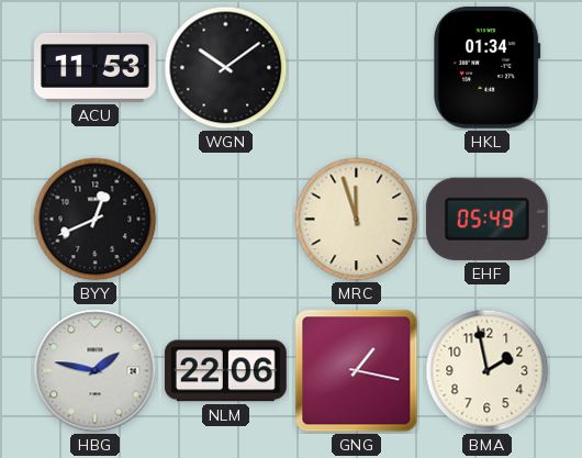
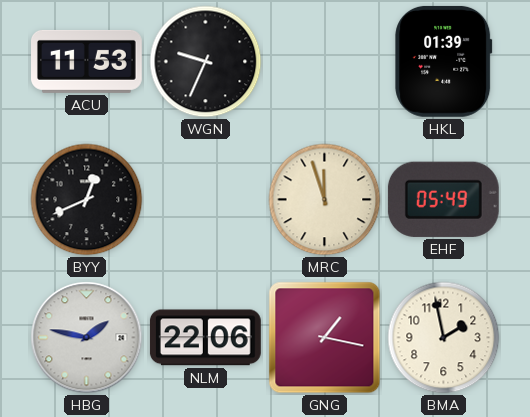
WGN: 10:09 -> 9:34 (206, 62)
HKL: 01:34 -> 01:39 (444, 61)
